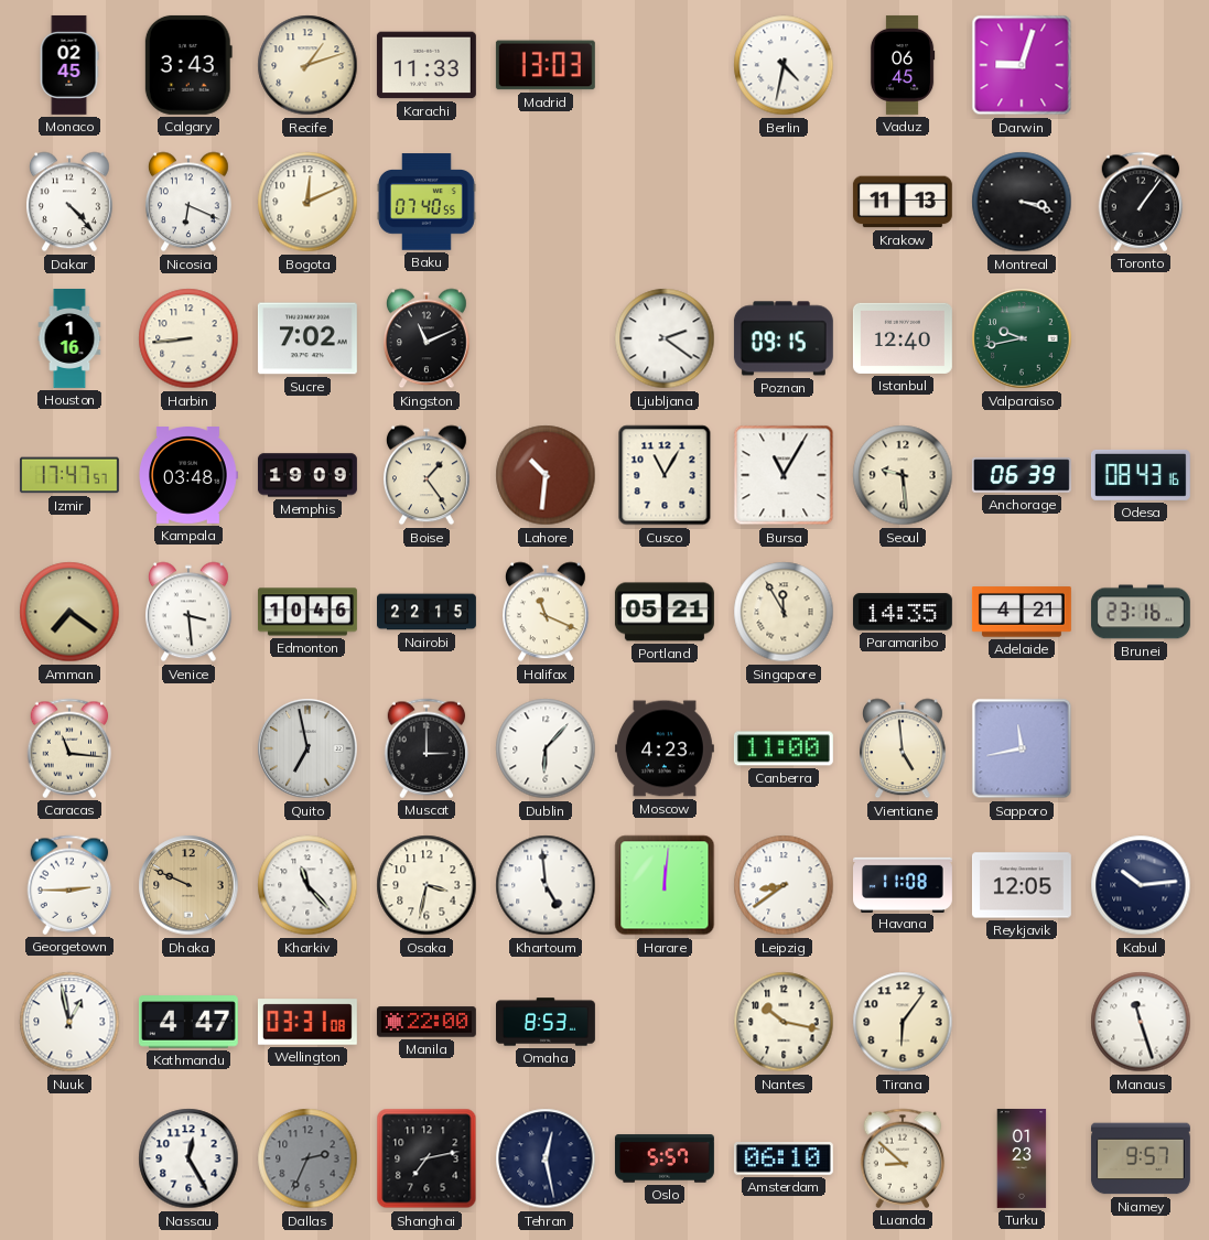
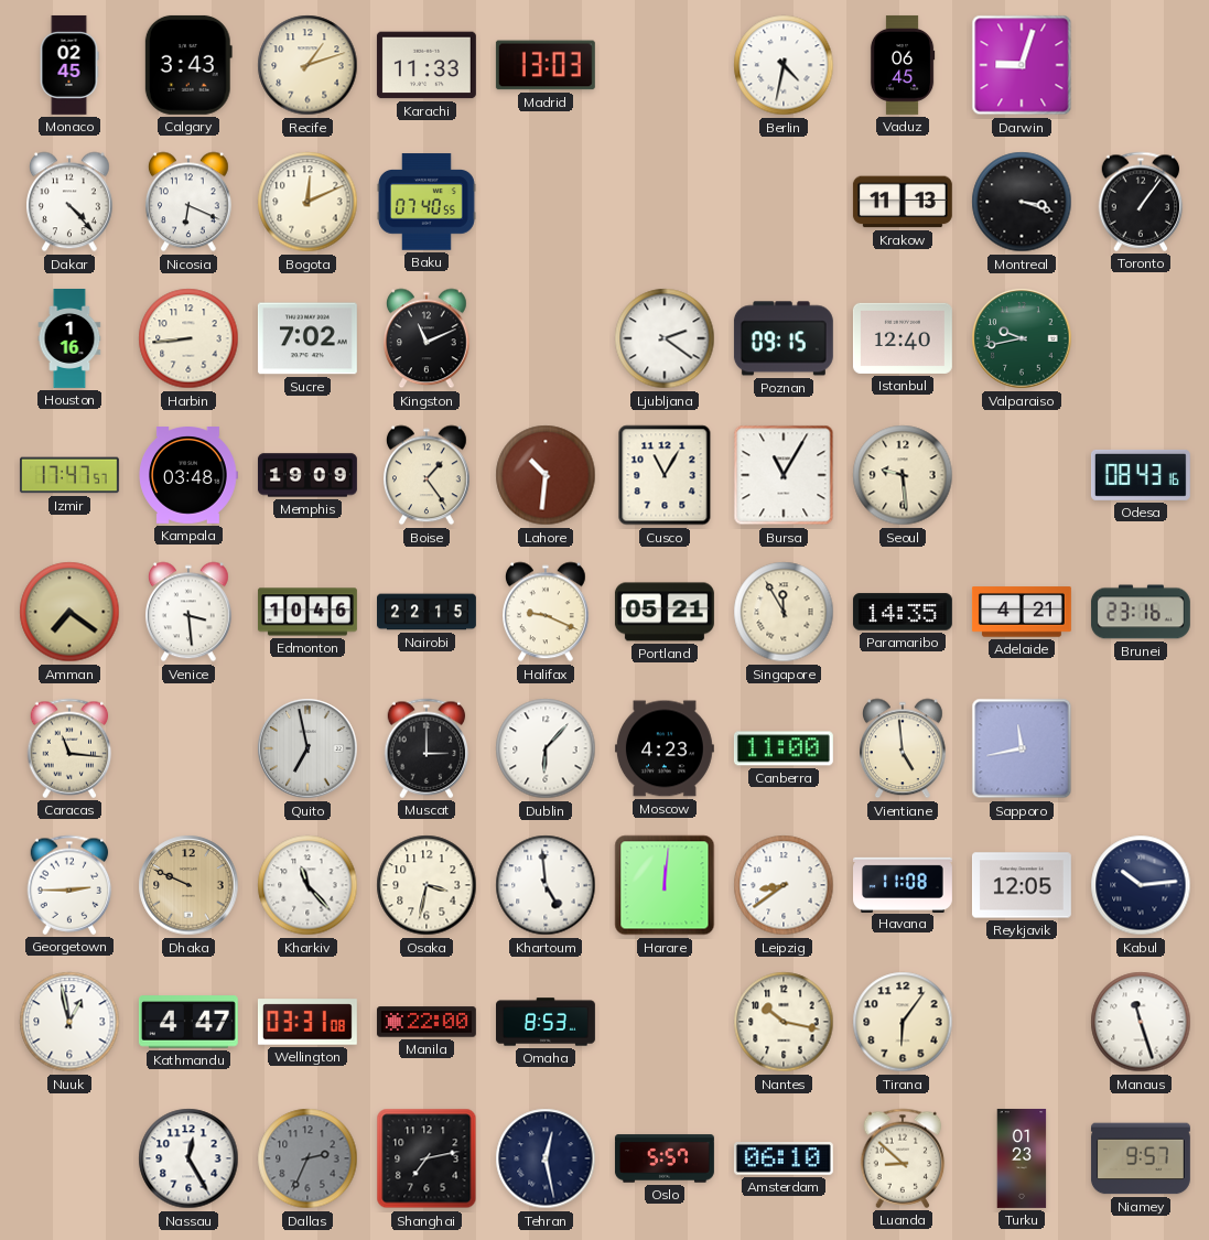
Anchorage: 06:39 -> none (1022, 475)
Halifax: 11:19 -> 9:19 (547, 612)
